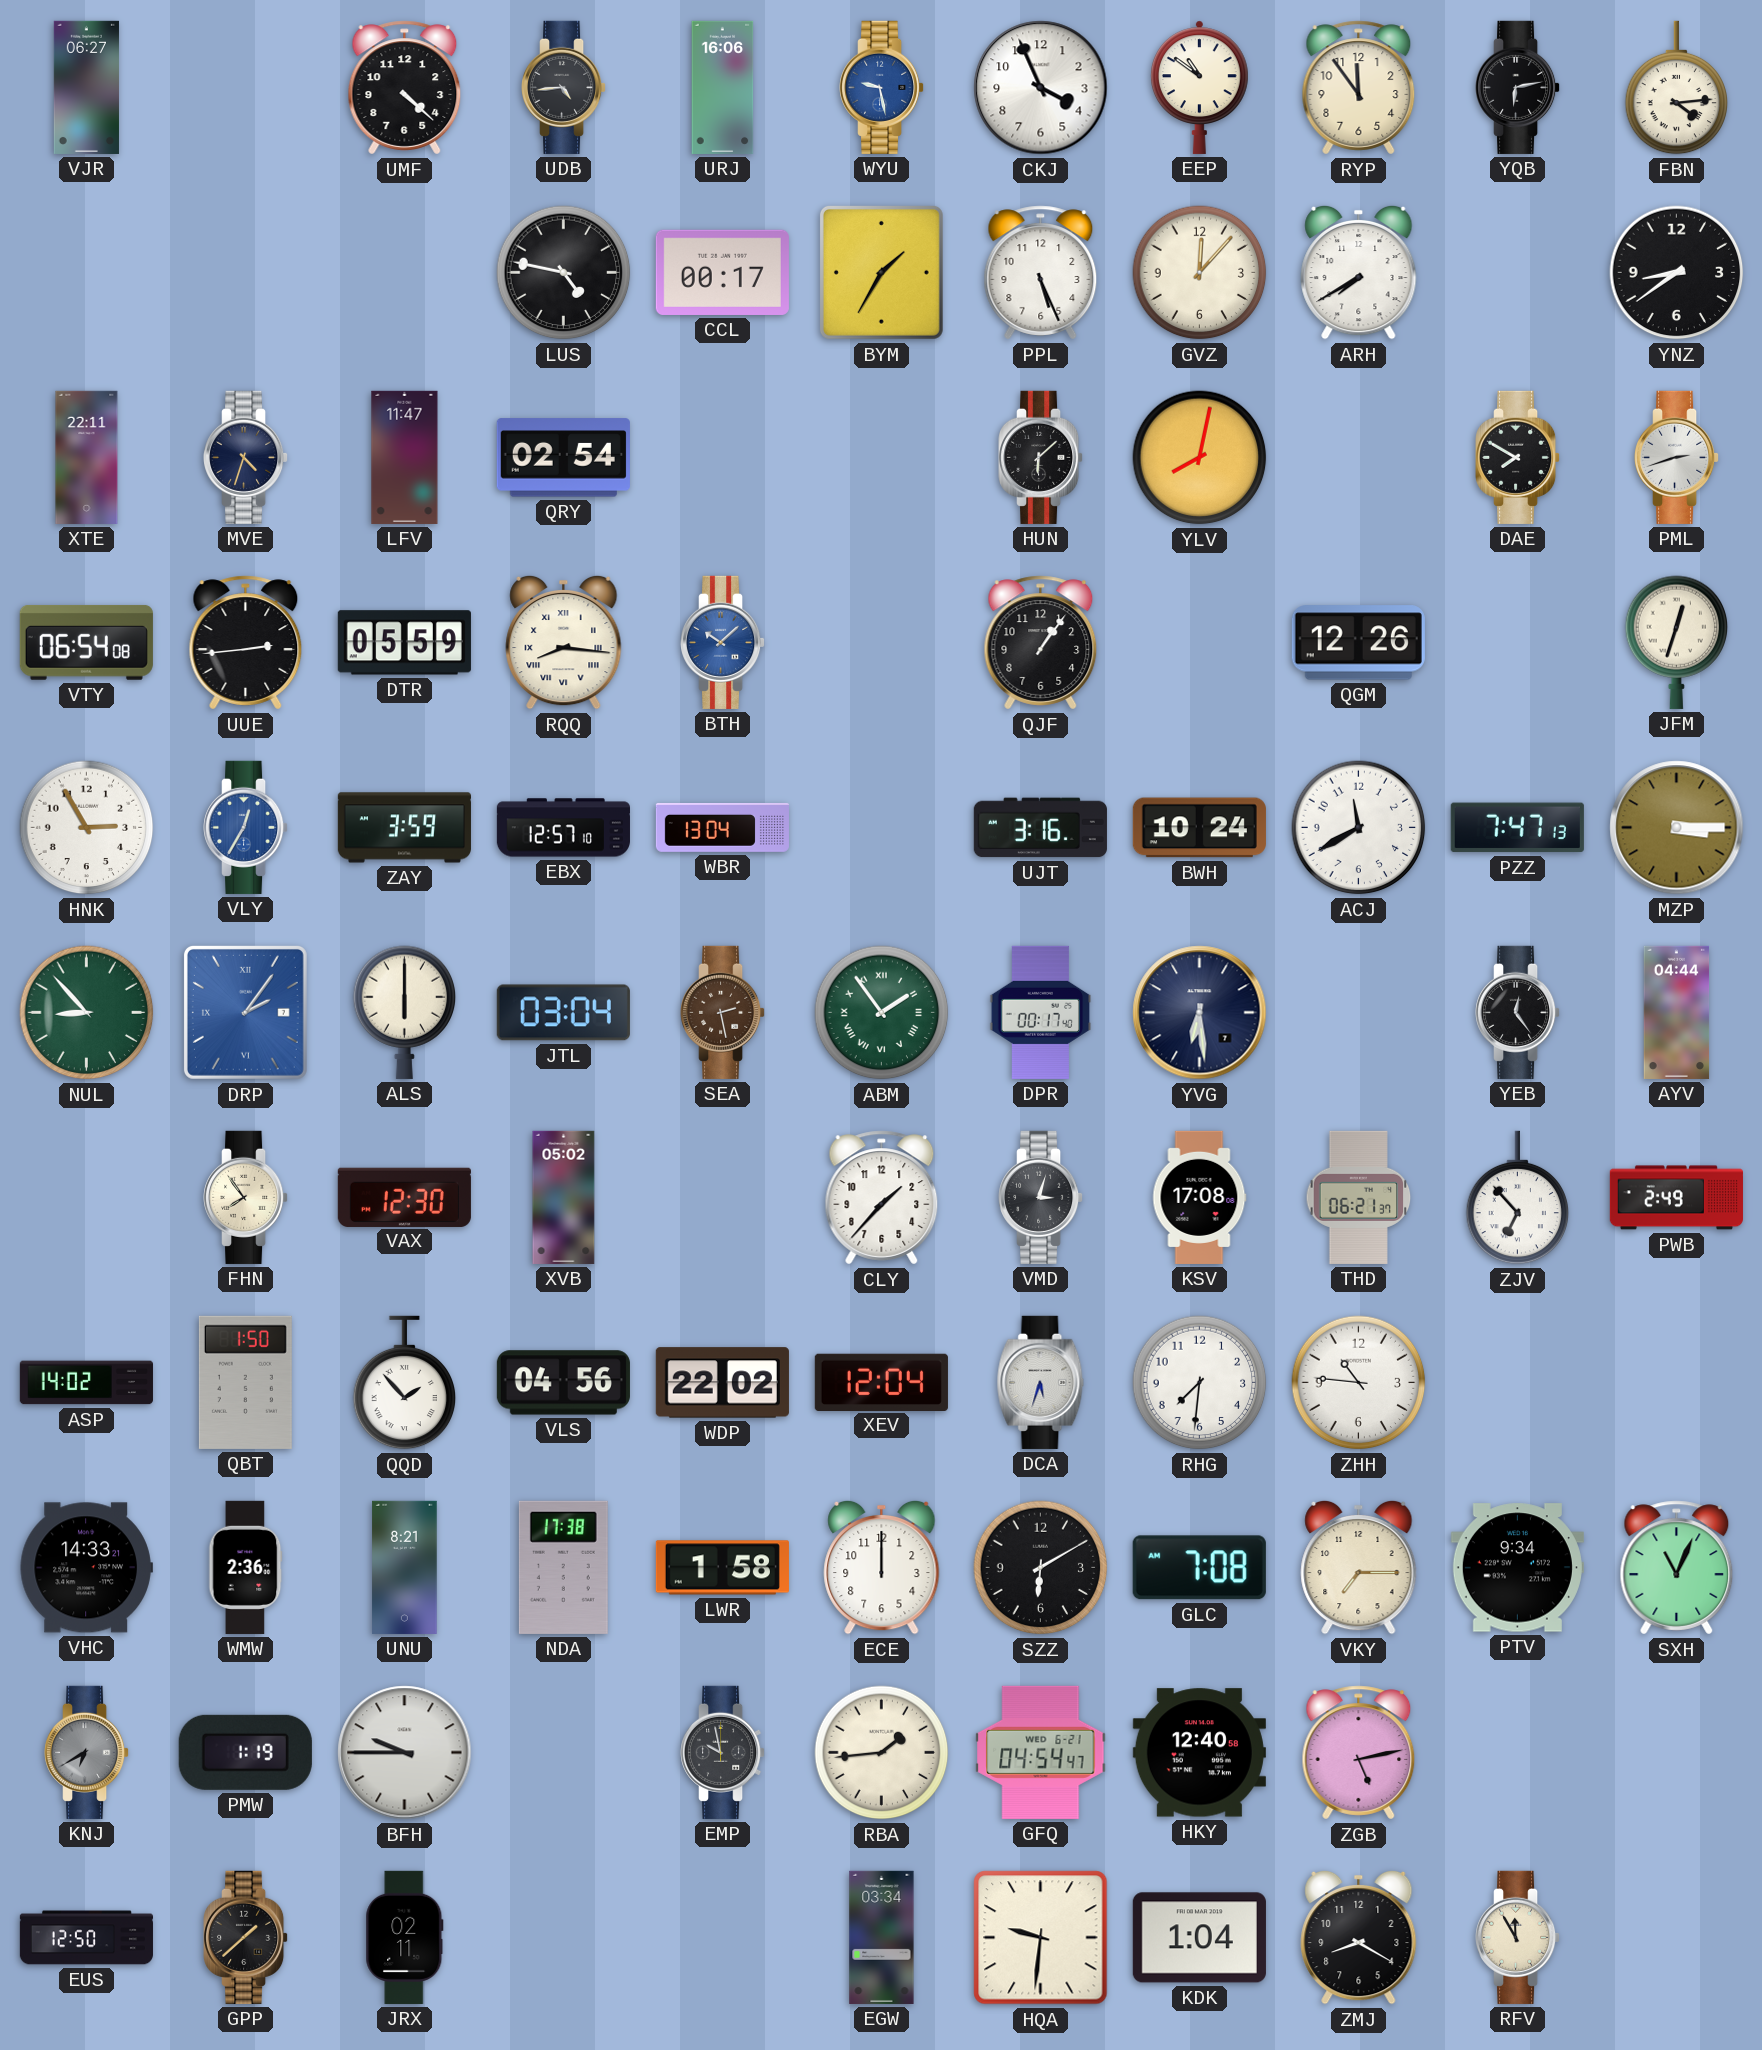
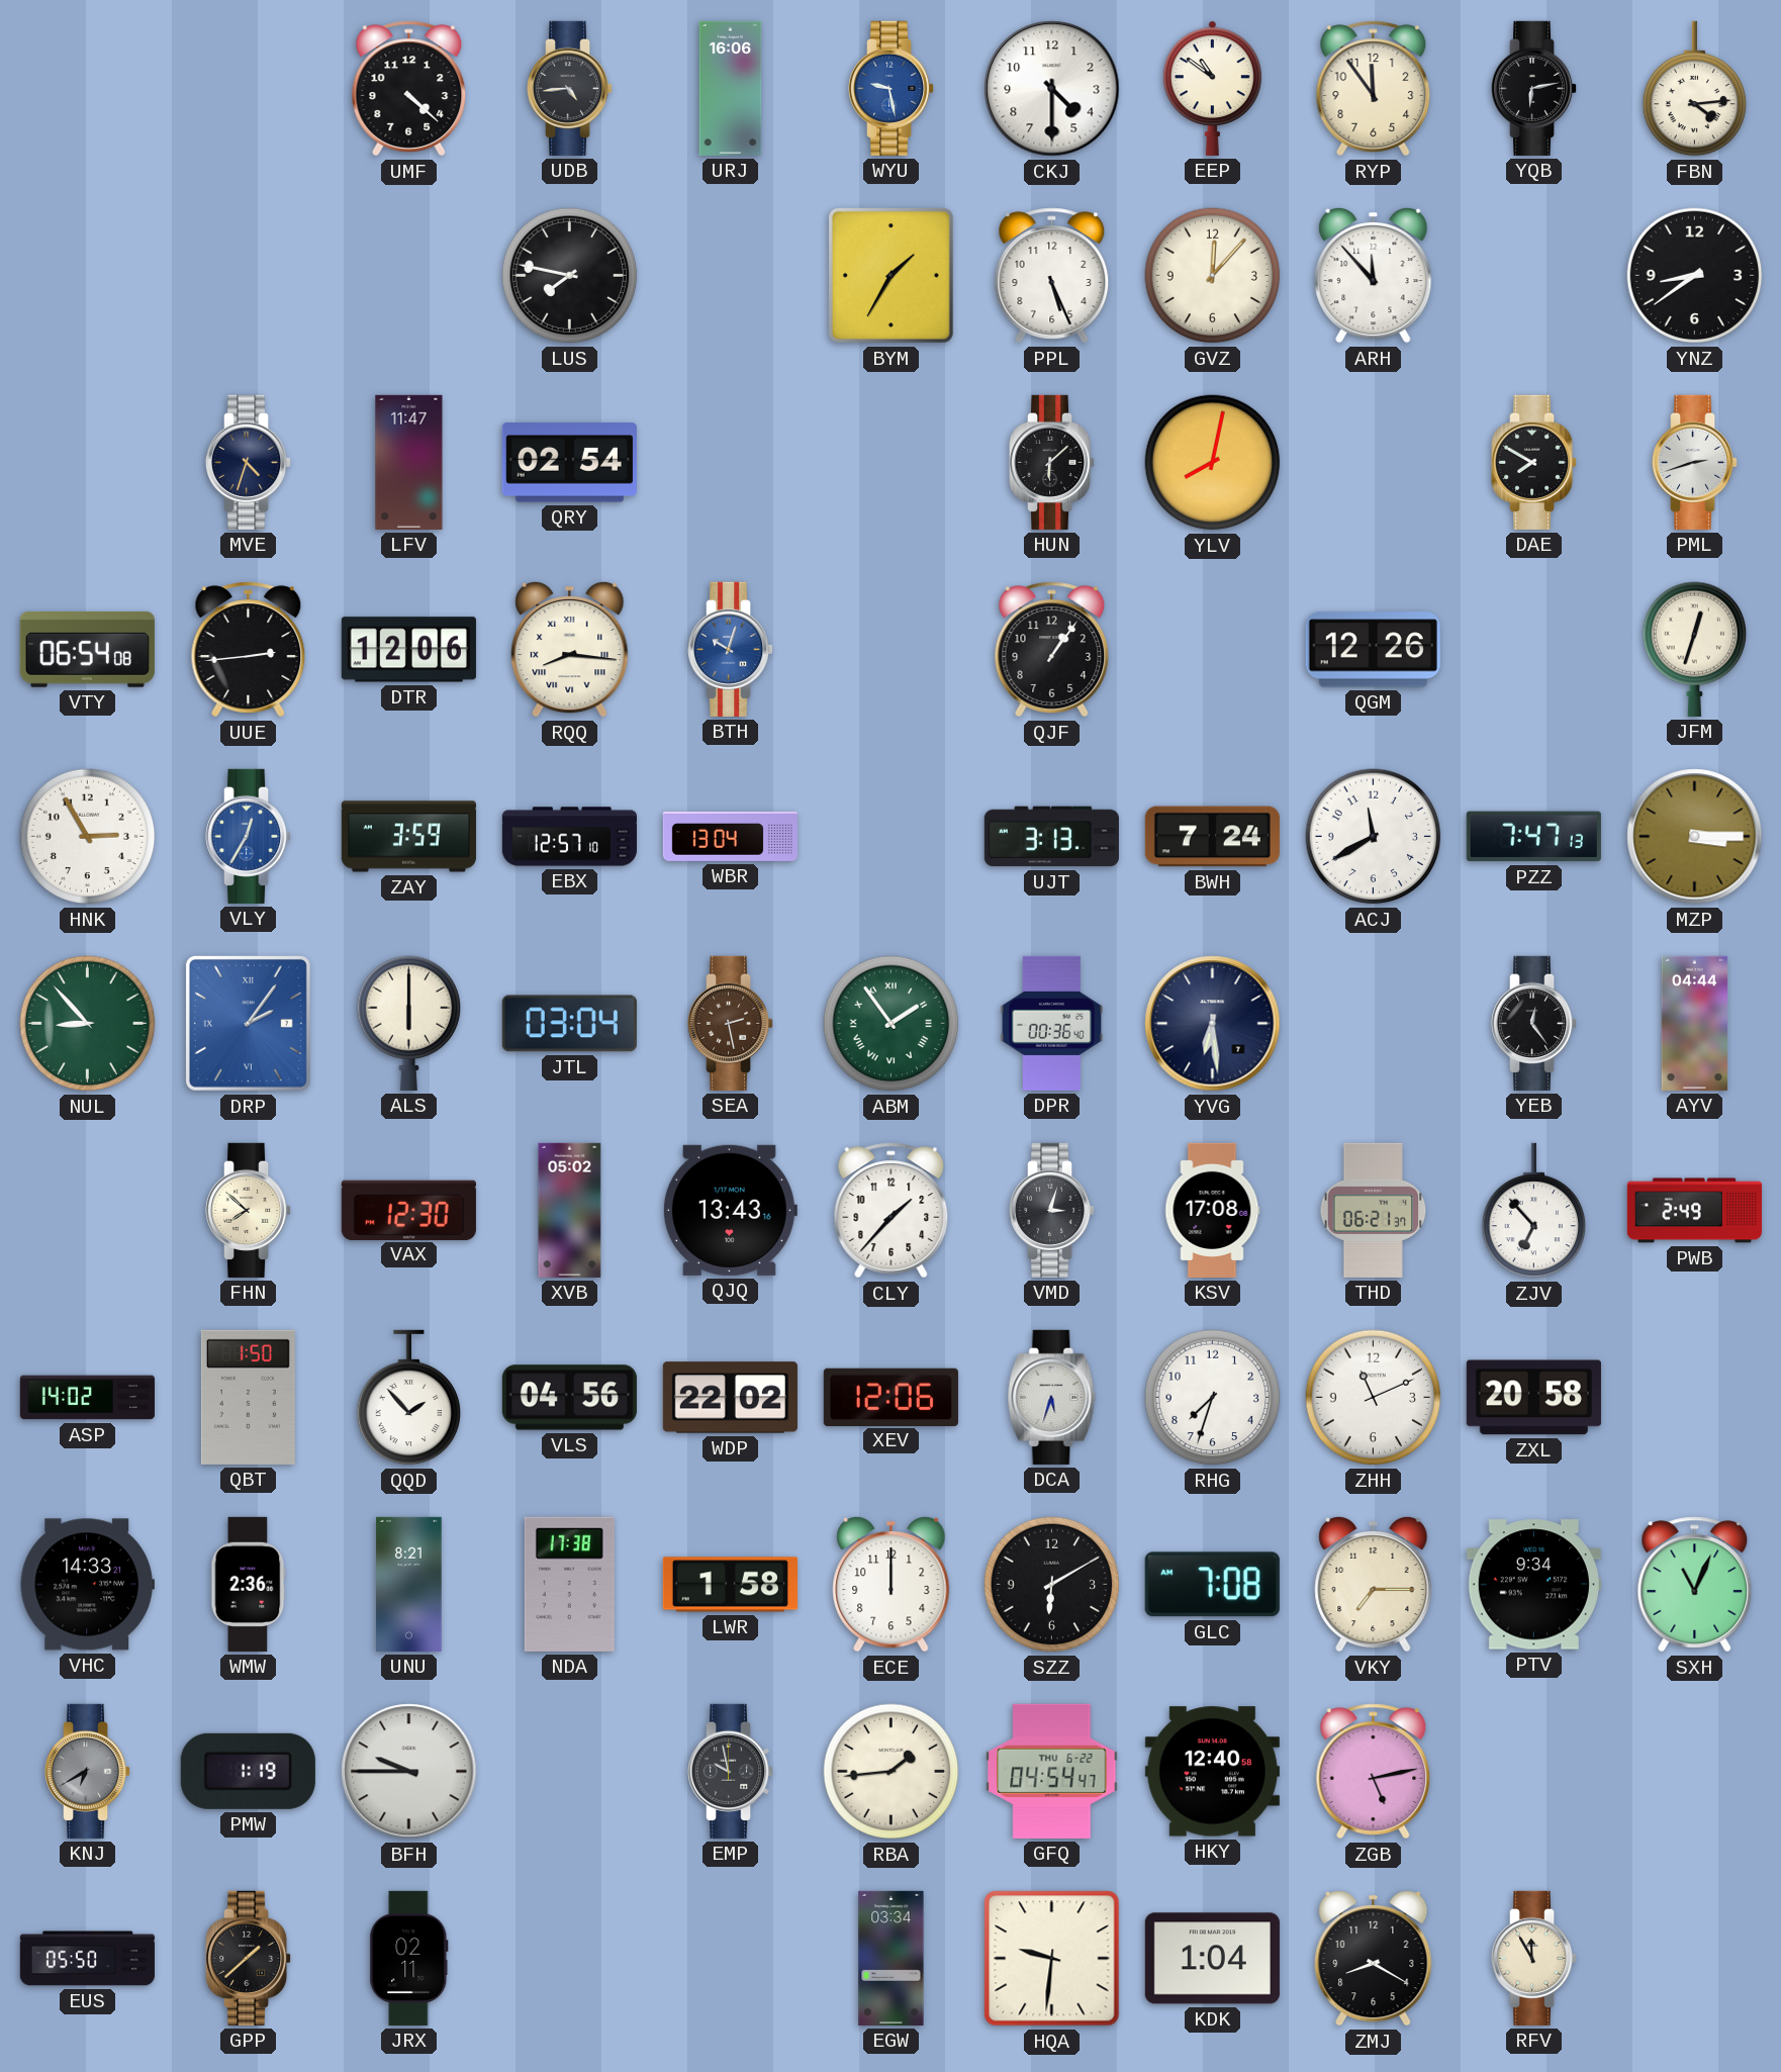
VJR: 06:27 -> none (86, 87)
CKJ: 3:56 -> 4:30 (1052, 89)
LUS: 4:47 -> 7:47 (570, 276)
CCL: 00:17 -> none (722, 272)
ARH: 7:40 -> 11:53 (1374, 275)
XTE: 22:11 -> none (87, 457)
DTR: 05:59 -> 12:06 (408, 650)
BTH: 10:08 -> 10:03 (732, 649)
UJT: 3:16 -> 3:13 (1051, 837)
BWH: 10:24 -> 7:24 (1212, 837)
DPR: 00:17 -> 00:36 (1052, 1023)
FHN: 7:54 -> 7:52 (250, 1210)
QJQ: none -> 13:43 (730, 1210)
XEV: 12:04 -> 12:06 (890, 1397)
RHG: 7:31 -> 7:33 (1213, 1398)
ZHH: 10:46 -> 11:11 (1374, 1398)
ZXL: none -> 20:58 (1533, 1398)
GFQ date: WED 6-21 -> THU 6-22 (1052, 1771)
EUS: 12:50 -> 05:50 (87, 1959)
